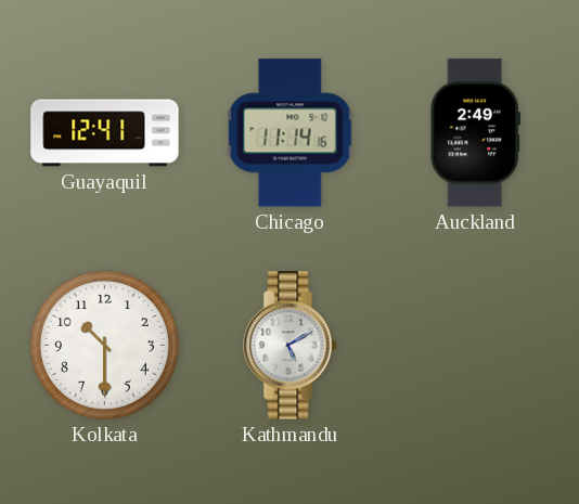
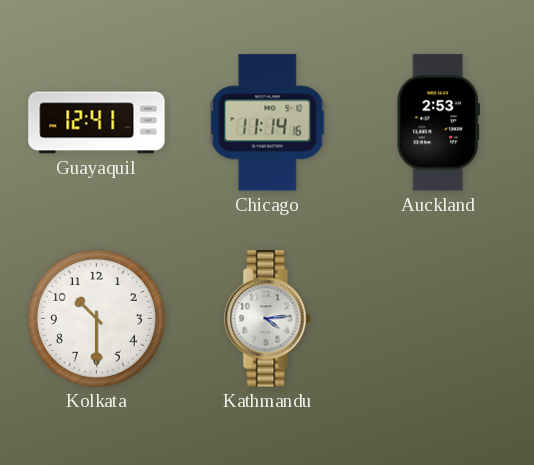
Auckland: 2:49 -> 2:53 (438, 123)
Kathmandu: 5:10 -> 4:14 (268, 319)
